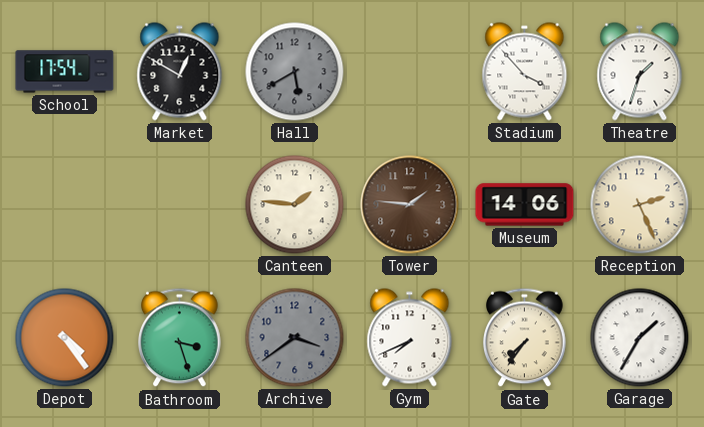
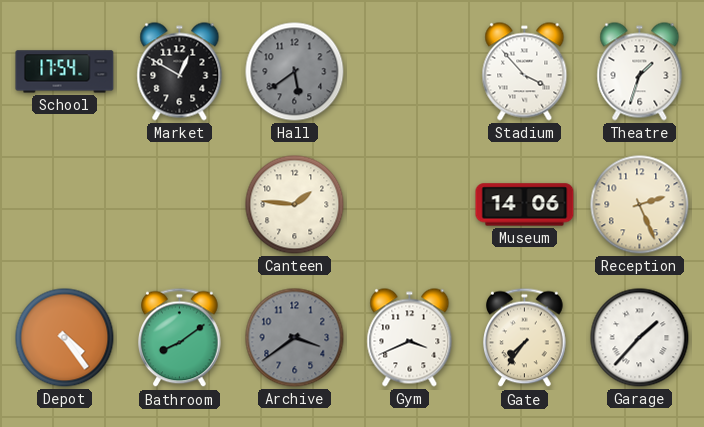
Hall: 5:40 -> 5:39 (295, 72)
Tower: 1:46 -> none (410, 205)
Bathroom: 3:27 -> 8:09 (180, 338)
Gym: 7:41 -> 3:41 (410, 338)
Garage: 1:35 -> 1:37 (640, 338)
